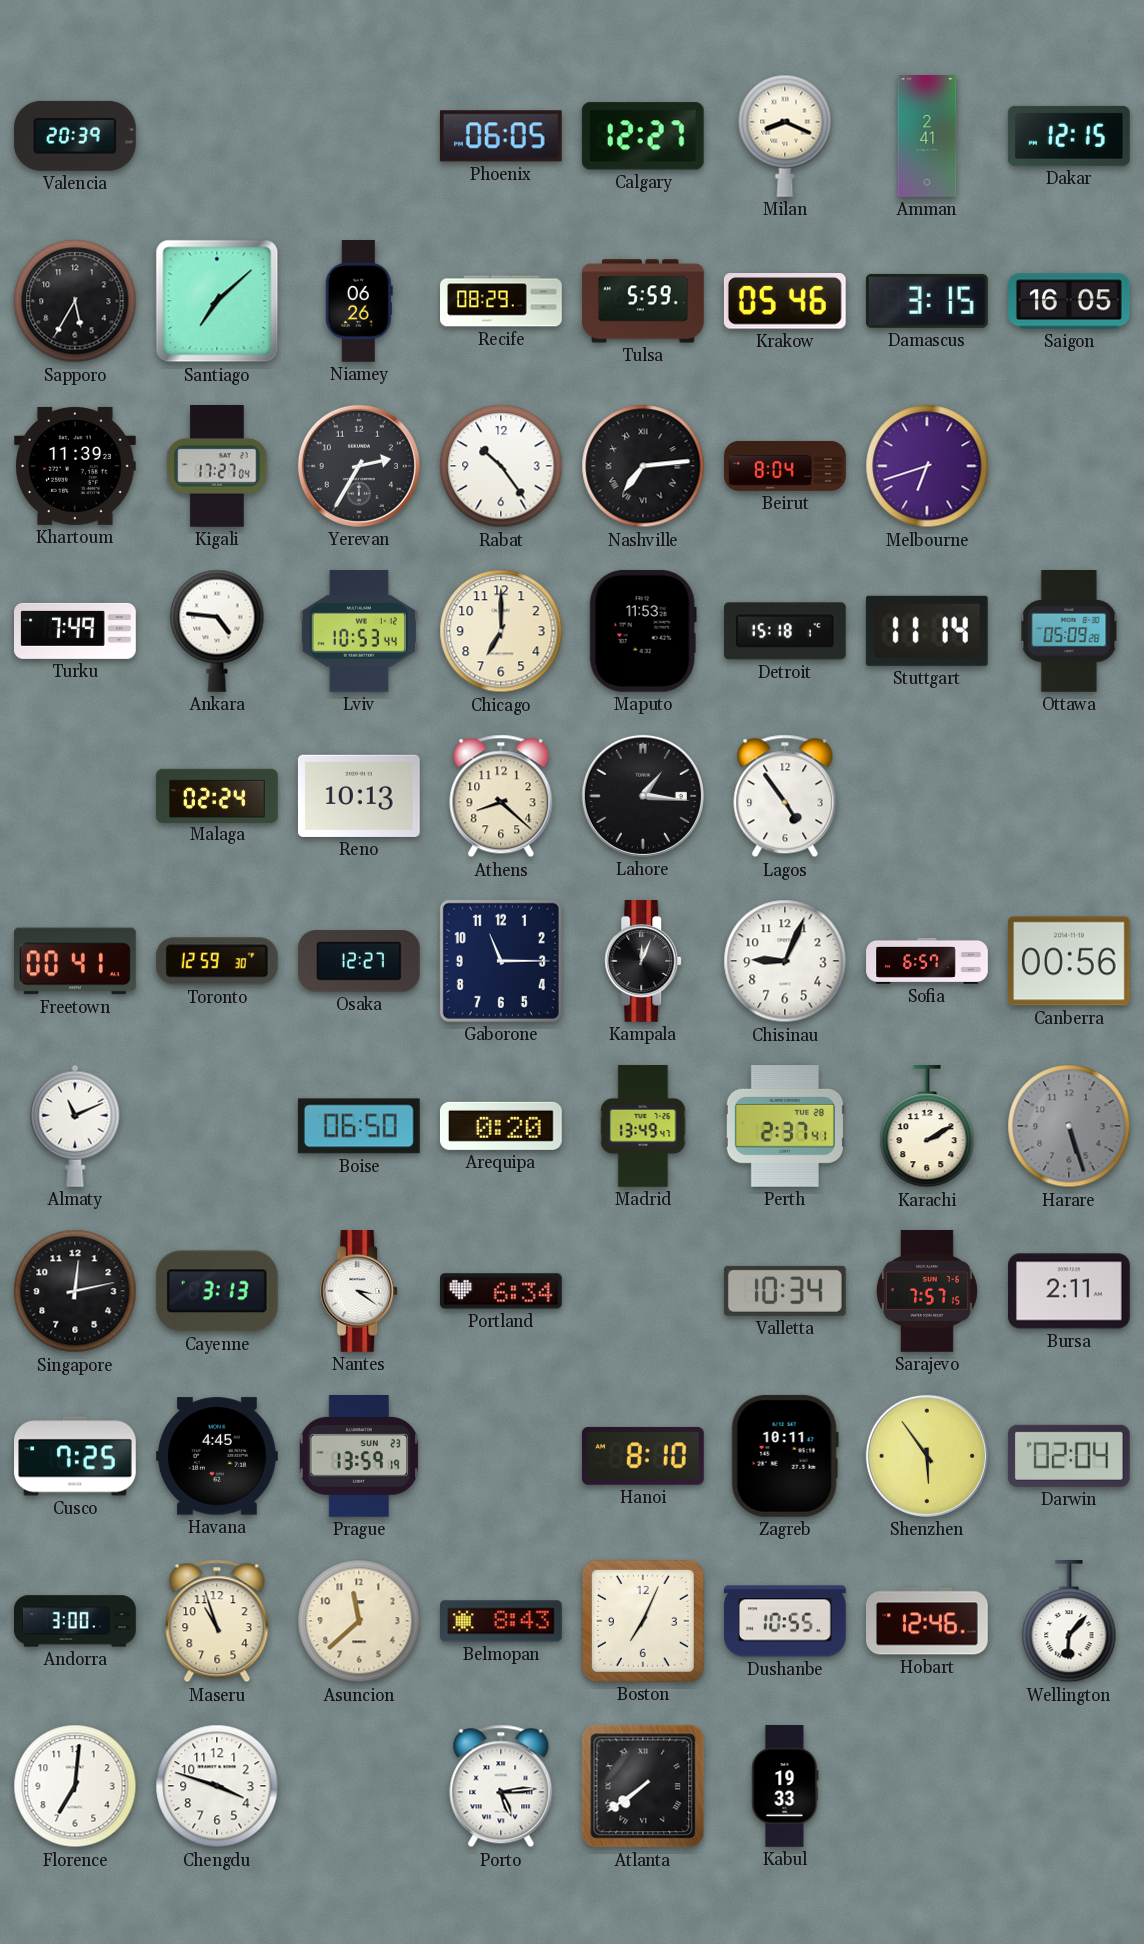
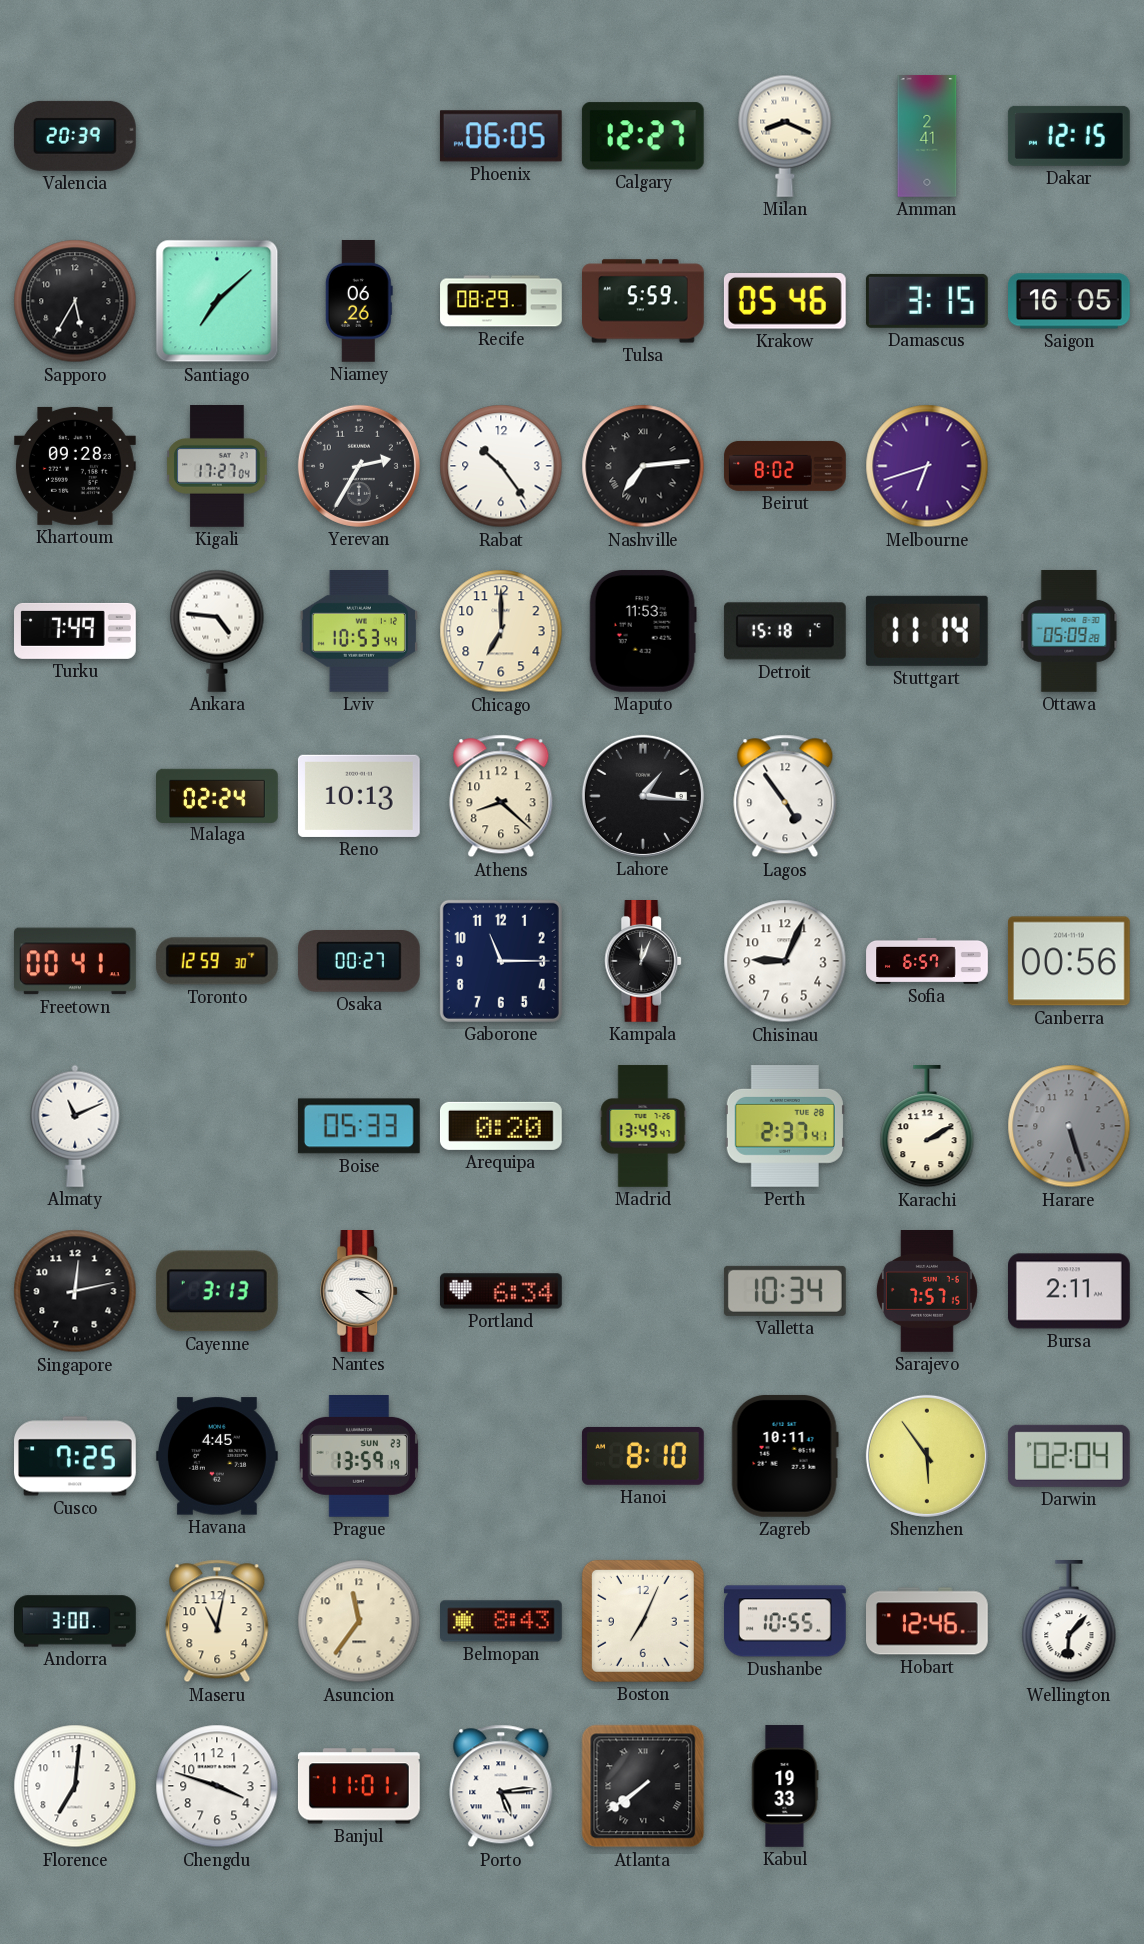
Khartoum: 11:39 -> 09:28 (76, 466)
Beirut: 8:04 -> 8:02 (785, 466)
Osaka: 12:27 -> 00:27 (359, 961)
Boise: 06:50 -> 05:33 (359, 1126)
Maseru: 10:57 -> 11:02 (217, 1621)
Asuncion: 11:38 -> 11:36 (359, 1621)
Banjul: none -> 11:01 (359, 1786)
